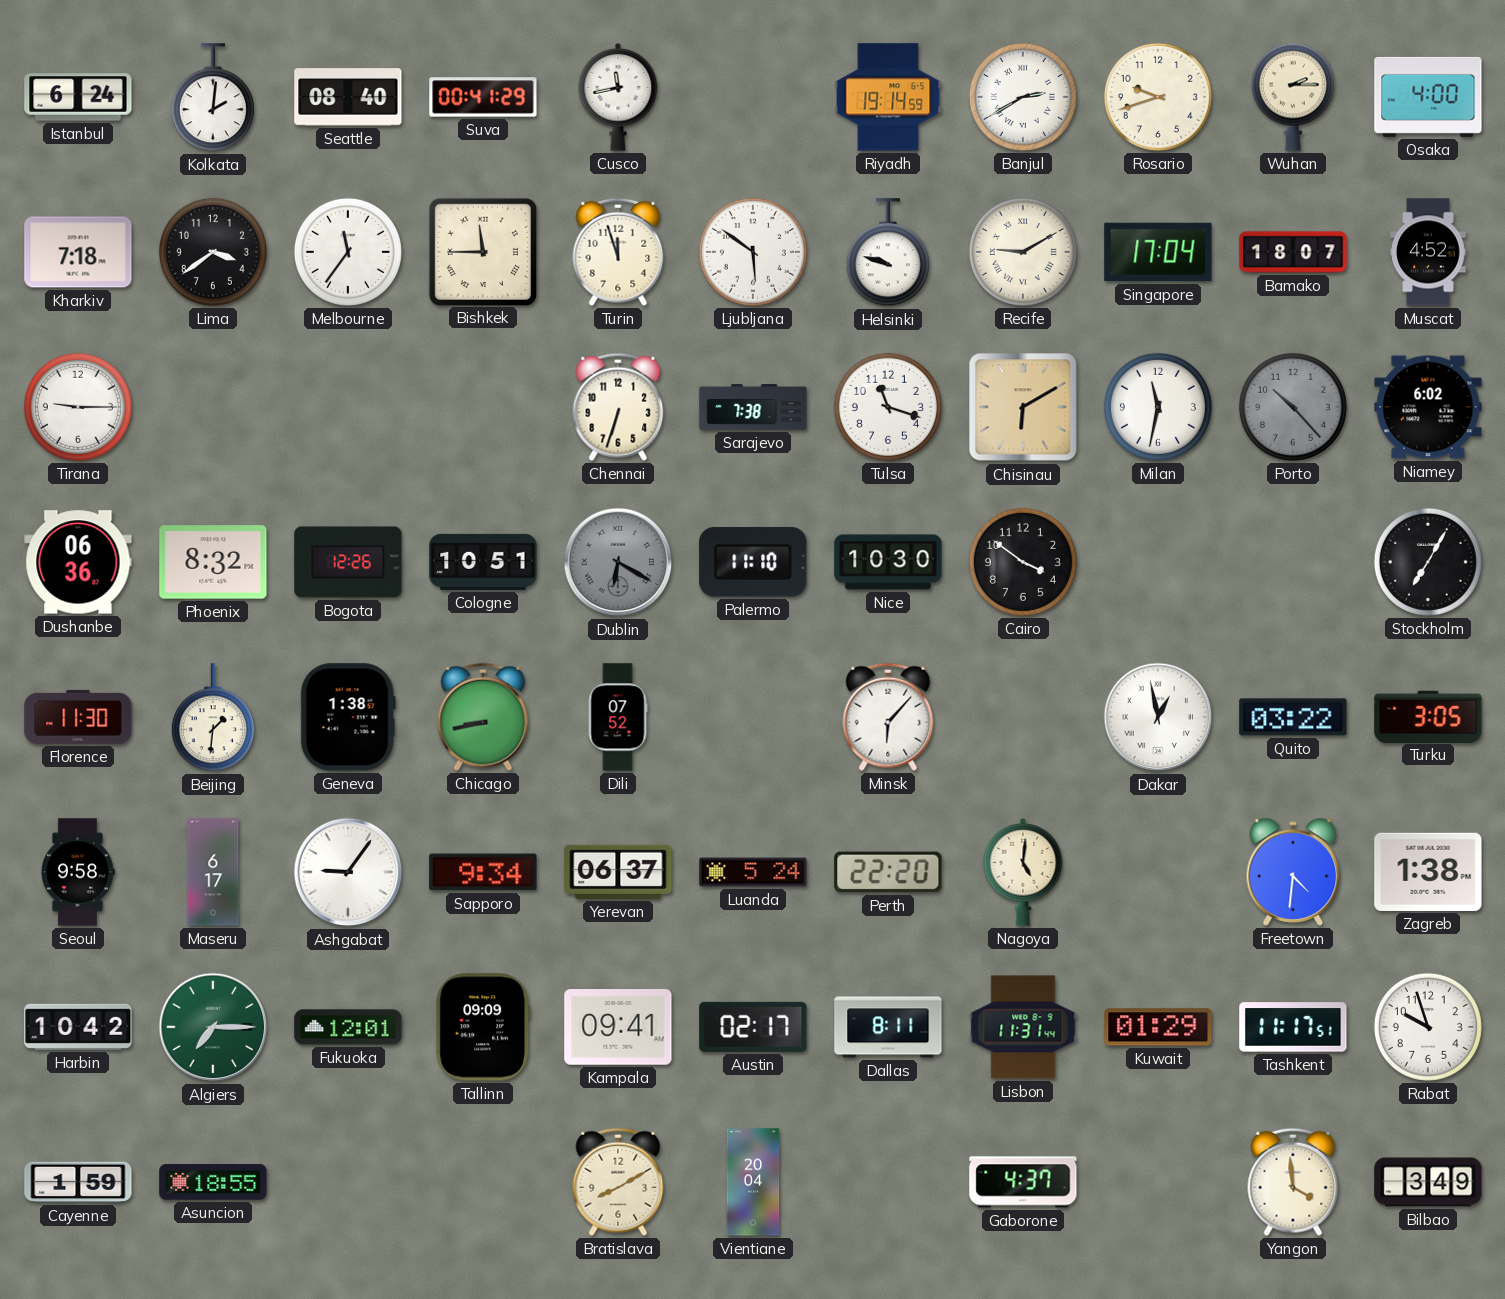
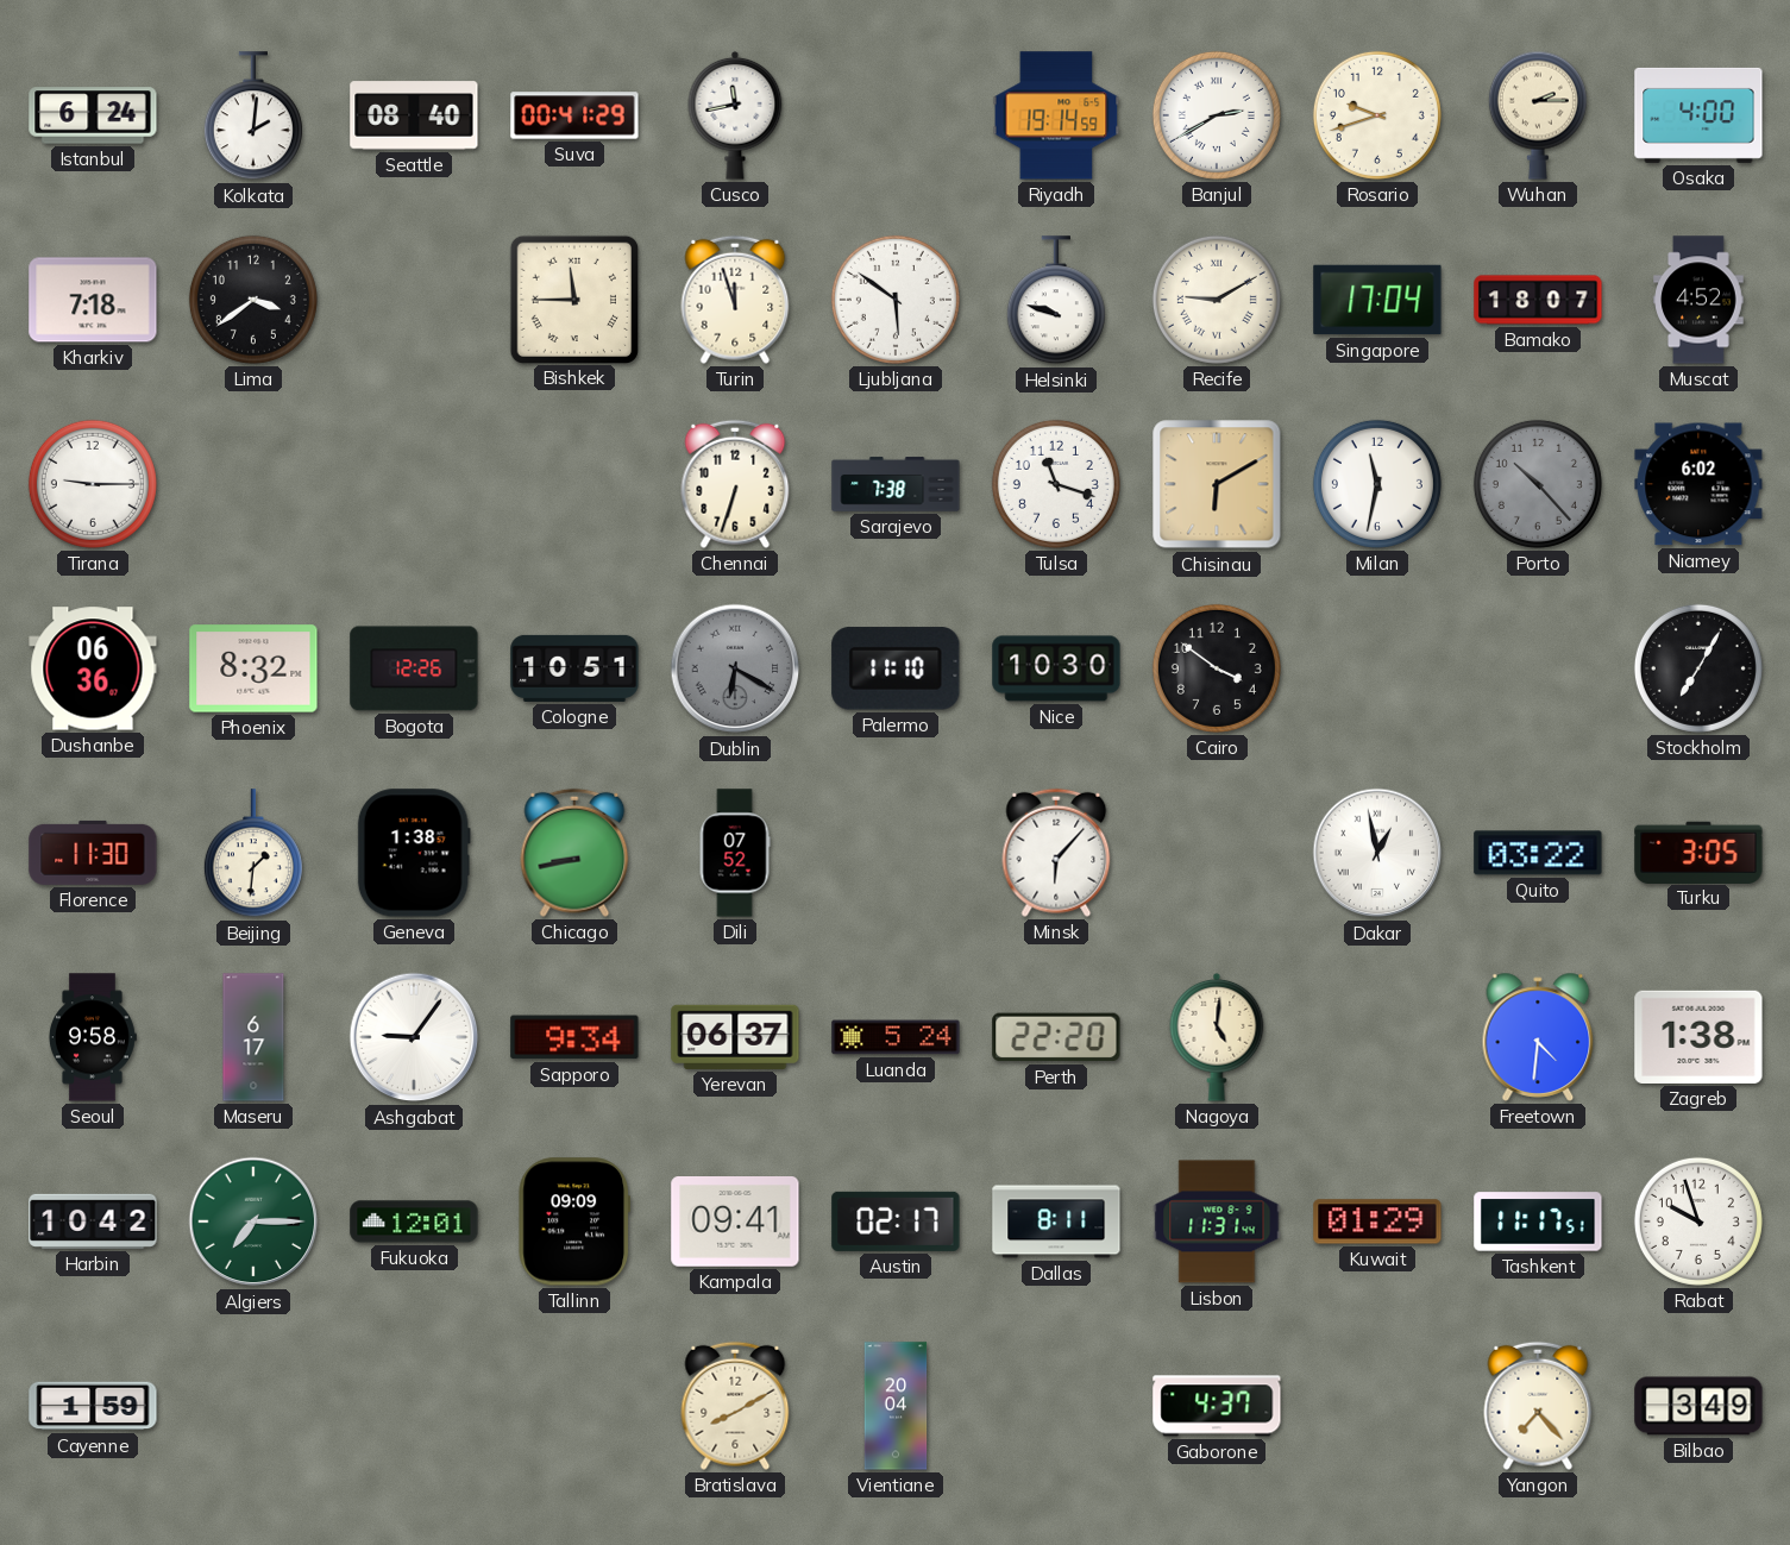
Melbourne: 11:36 -> none (348, 252)
Asuncion: 18:55 -> none (213, 1182)
Yangon: 3:59 -> 7:23 (1538, 1406)
